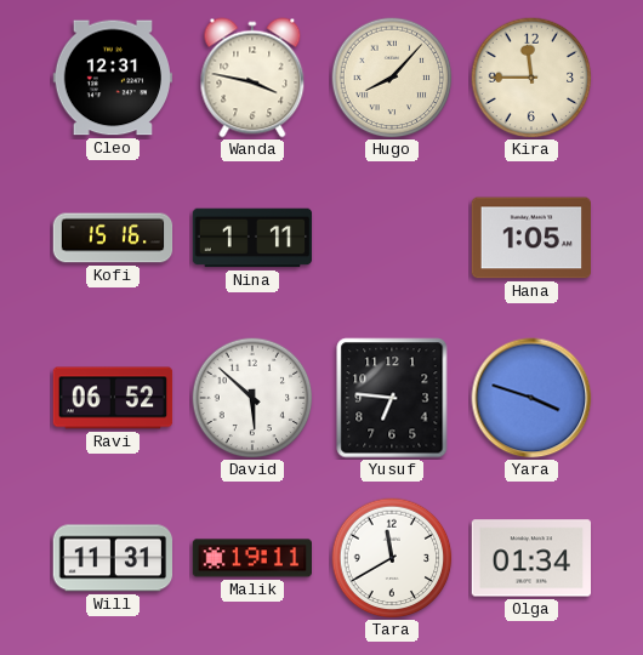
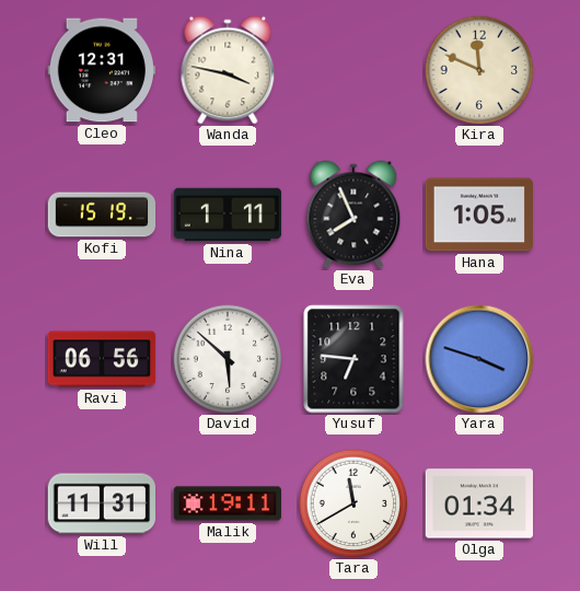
Hugo: 8:07 -> none (392, 78)
Kira: 11:45 -> 11:49 (479, 70)
Kofi: 15:16 -> 15:19 (102, 215)
Eva: none -> 7:56 (353, 215)
Ravi: 06:52 -> 06:56 (102, 359)
